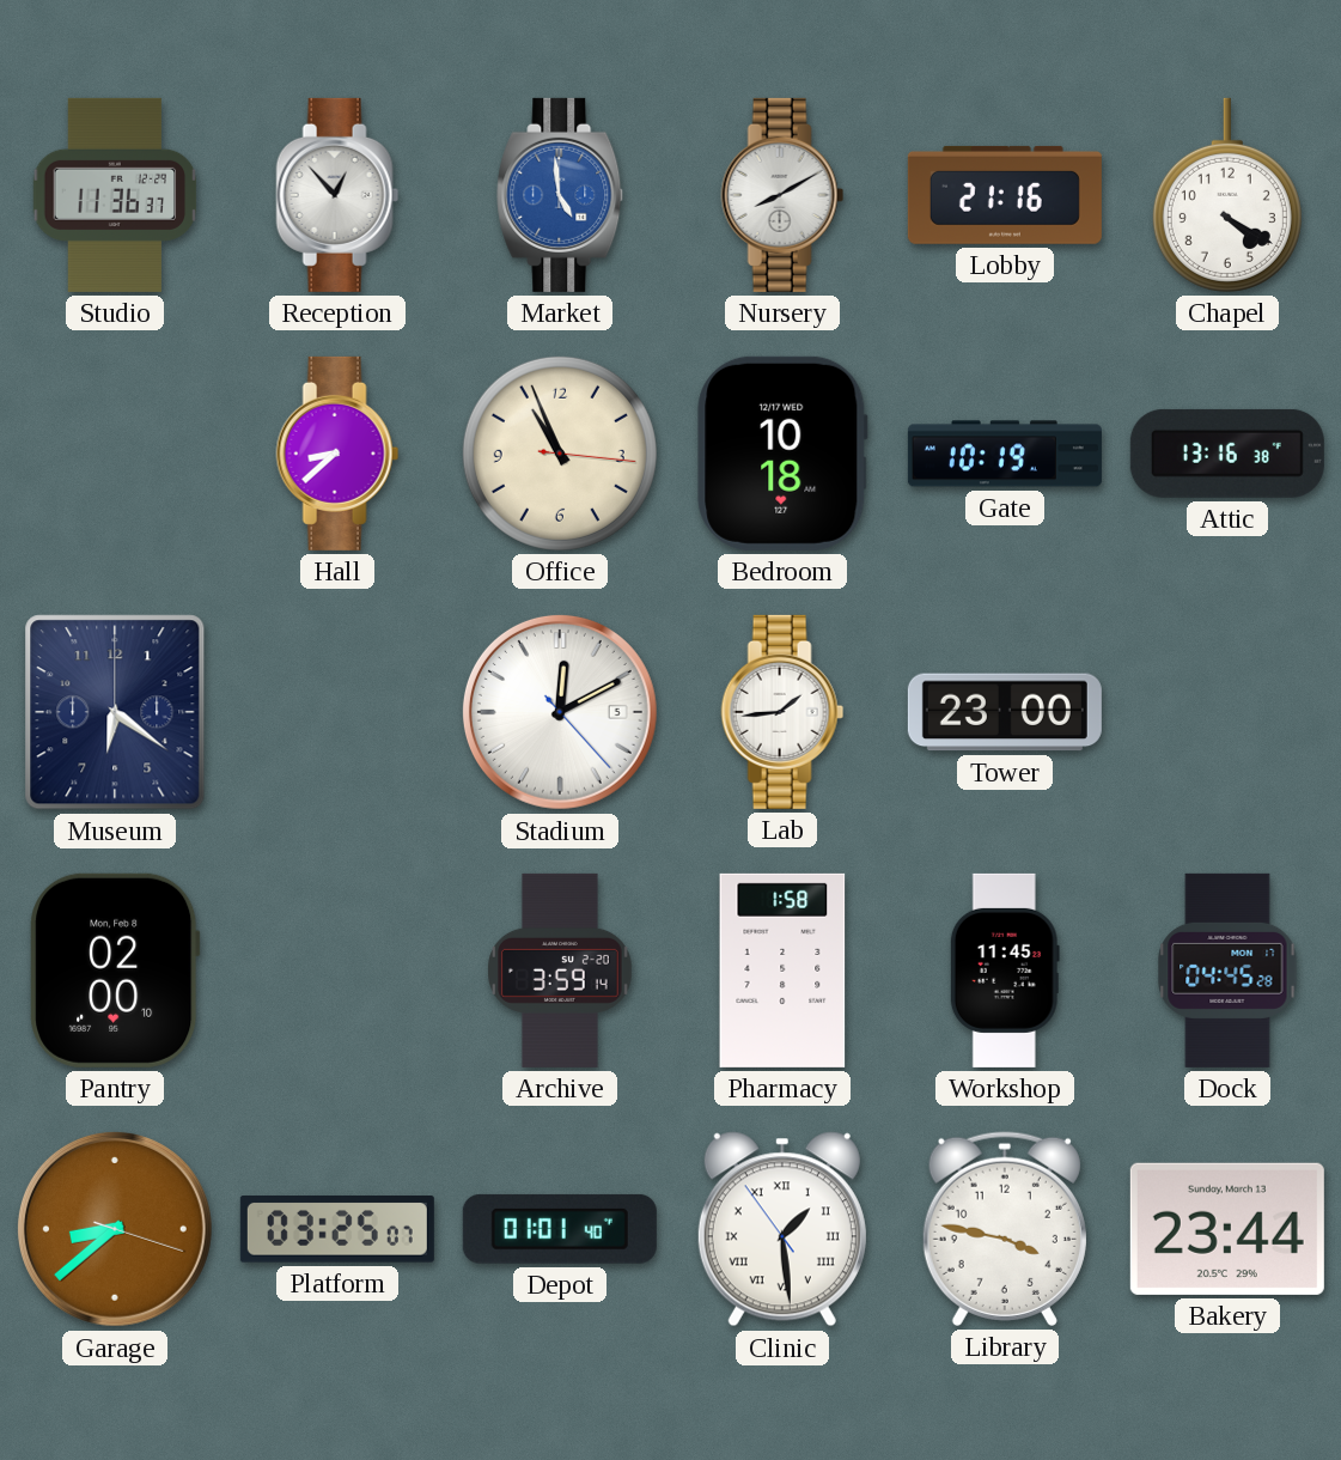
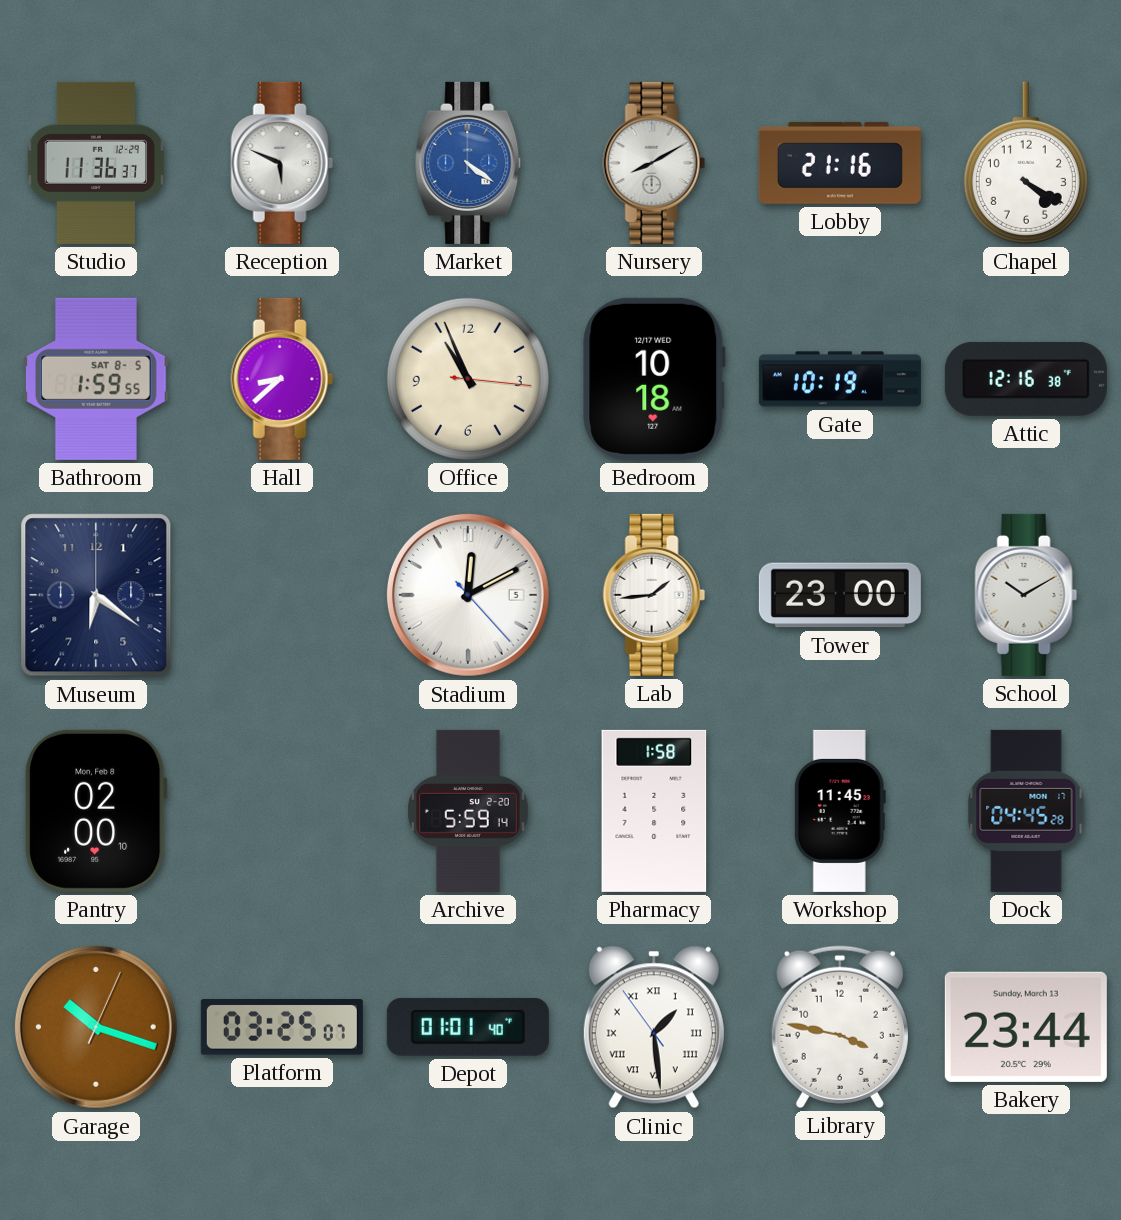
Reception: 12:53 -> 5:49 (282, 163)
Market: 4:59 -> 4:21 (469, 163)
Bathroom: none -> 1:59 (96, 379)
Attic: 13:16 -> 12:16 (1026, 379)
School: none -> 10:10 (1026, 595)
Archive: 3:59 -> 5:59 (469, 811)
Garage: 8:38 -> 10:18 (96, 1027)
